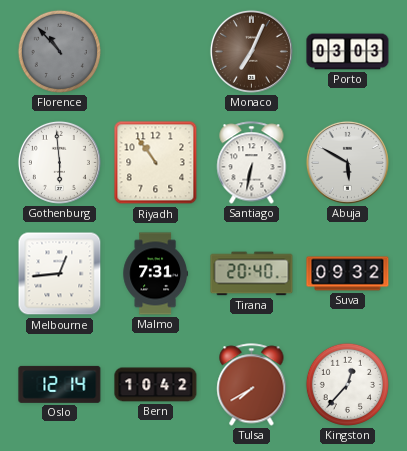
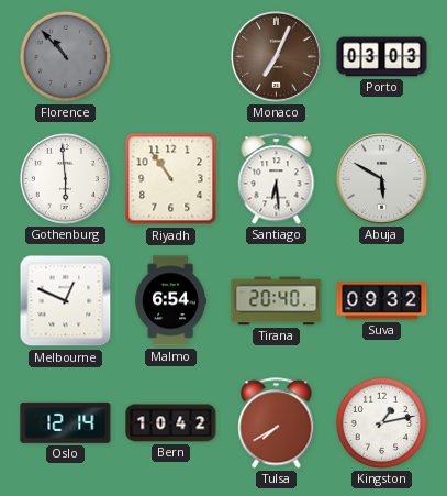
Santiago: 6:32 -> 6:29 (277, 179)
Melbourne: 12:44 -> 12:49 (66, 301)
Malmo: 7:31 -> 6:54 (170, 301)
Kingston: 12:37 -> 1:13 (381, 422)
